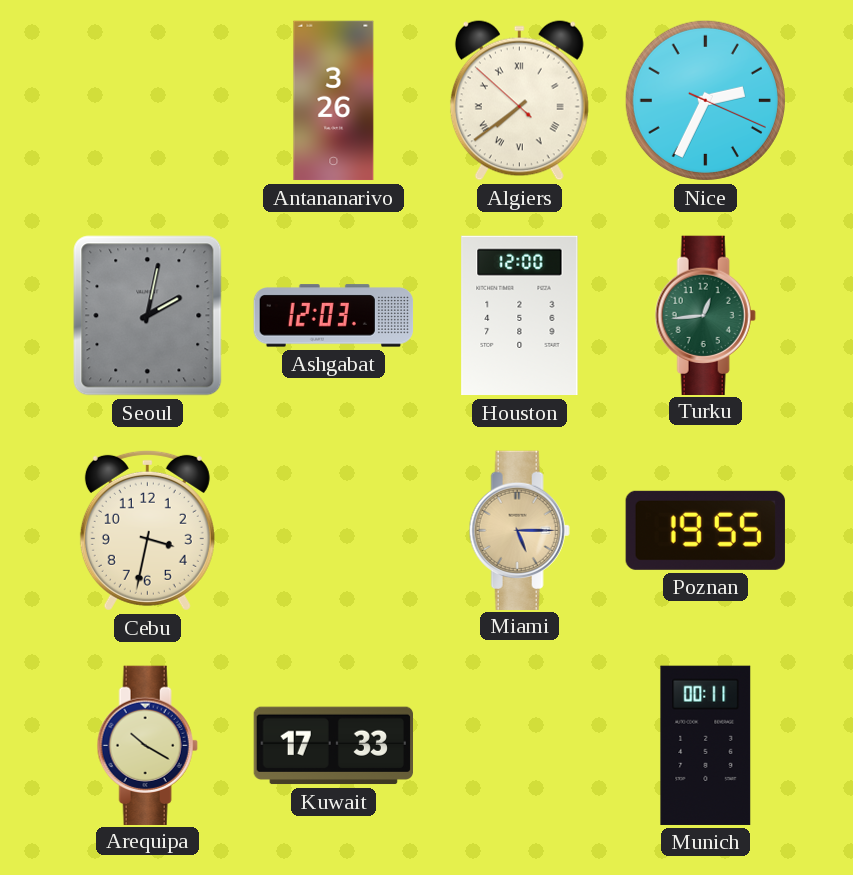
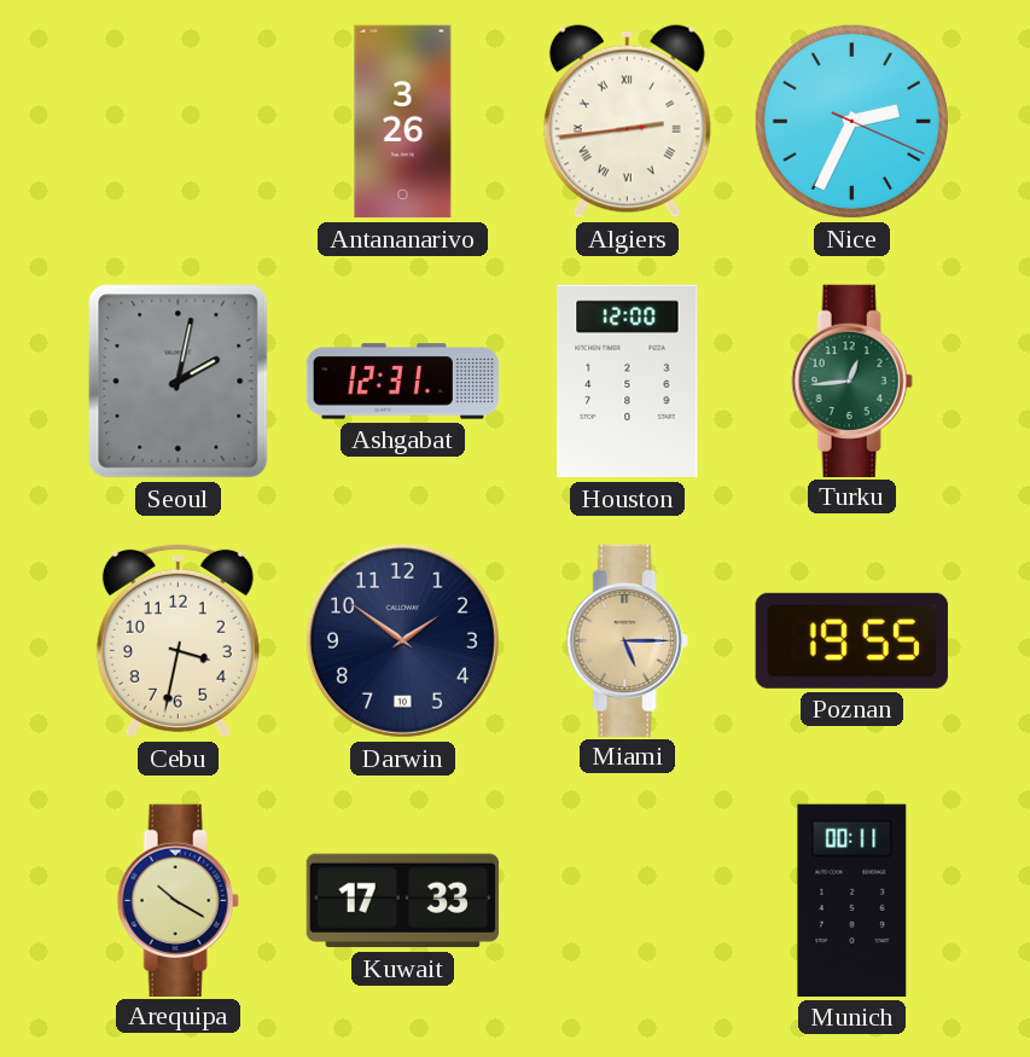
Algiers: 7:38 -> 2:43 (627, 122)
Ashgabat: 12:03 -> 12:31 (403, 382)
Darwin: none -> 1:51 (402, 640)
